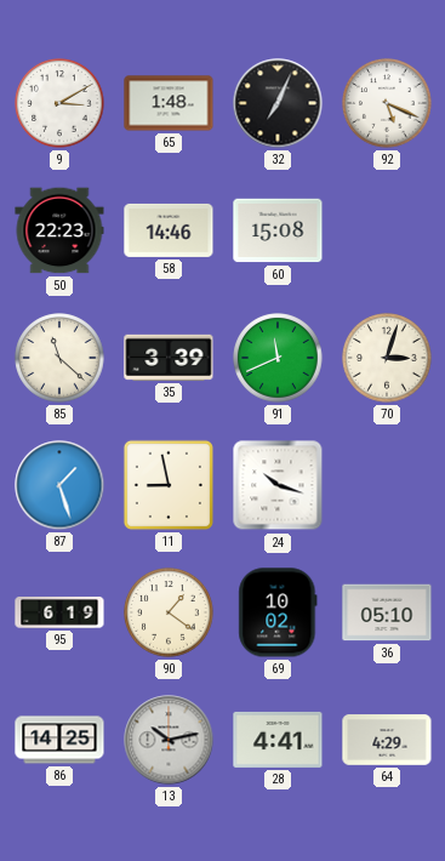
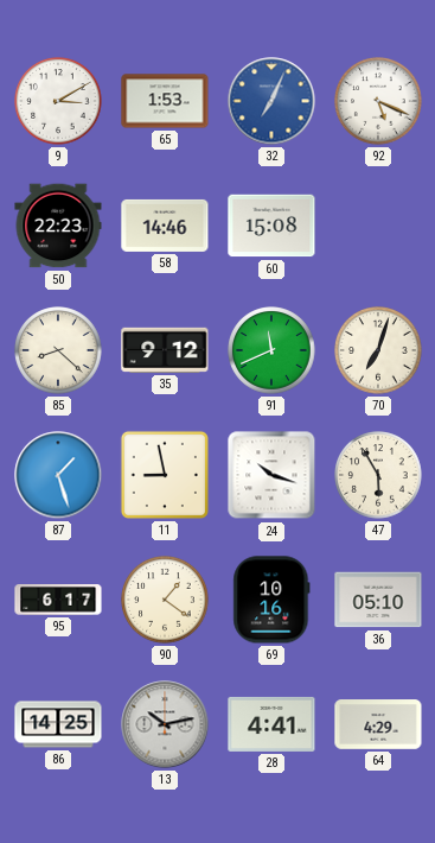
65: 1:48 -> 1:53 (165, 101)
32 dial: black -> blue (271, 101)
85: 11:22 -> 8:22 (58, 350)
35: 3:39 -> 9:12 (165, 350)
70: 3:03 -> 7:03 (378, 350)
47: none -> 5:55 (378, 475)
95: 6:19 -> 6:17 (58, 600)
69: 10:02 -> 10:16 (271, 600)
